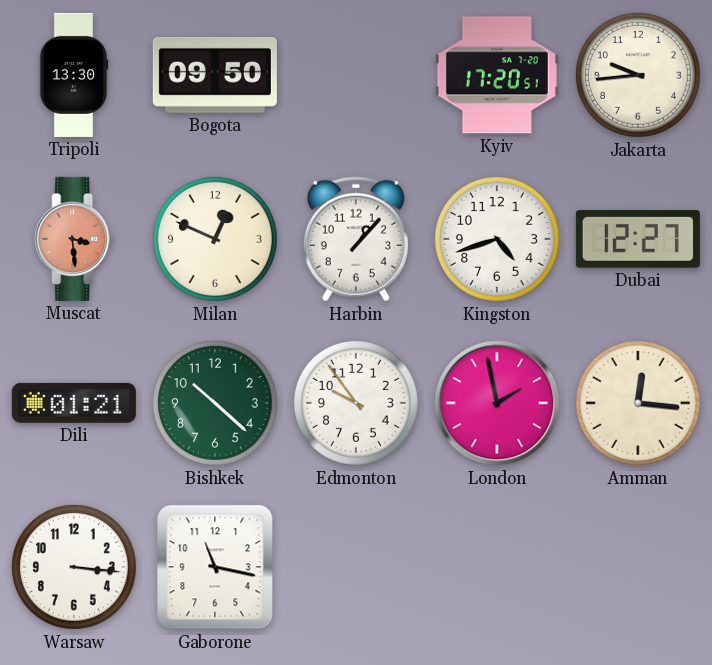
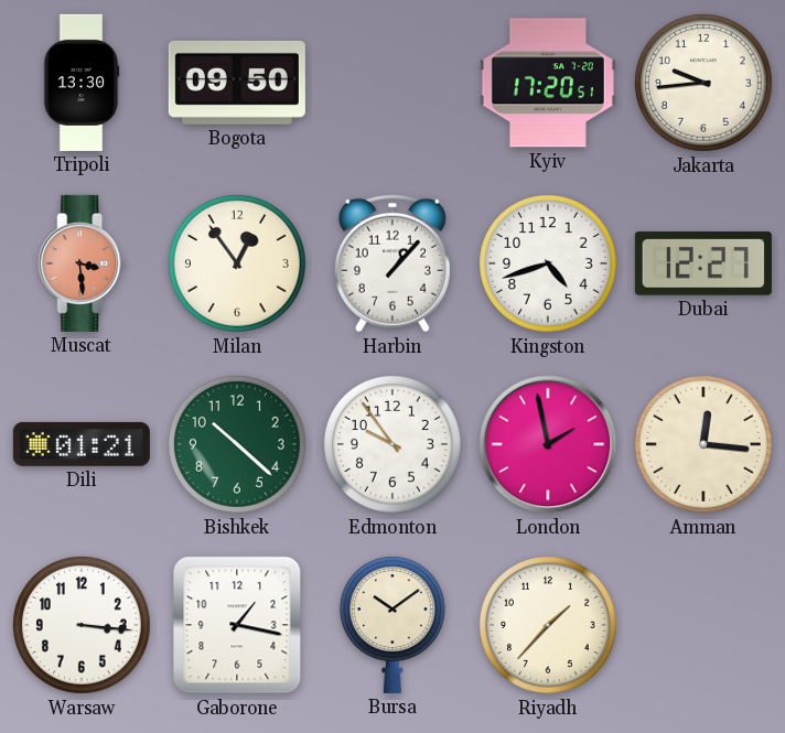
Milan: 12:49 -> 12:54 (237, 263)
Gaborone: 11:17 -> 1:17 (237, 625)
Bursa: none -> 10:09 (392, 625)
Riyadh: none -> 1:37 (548, 625)
